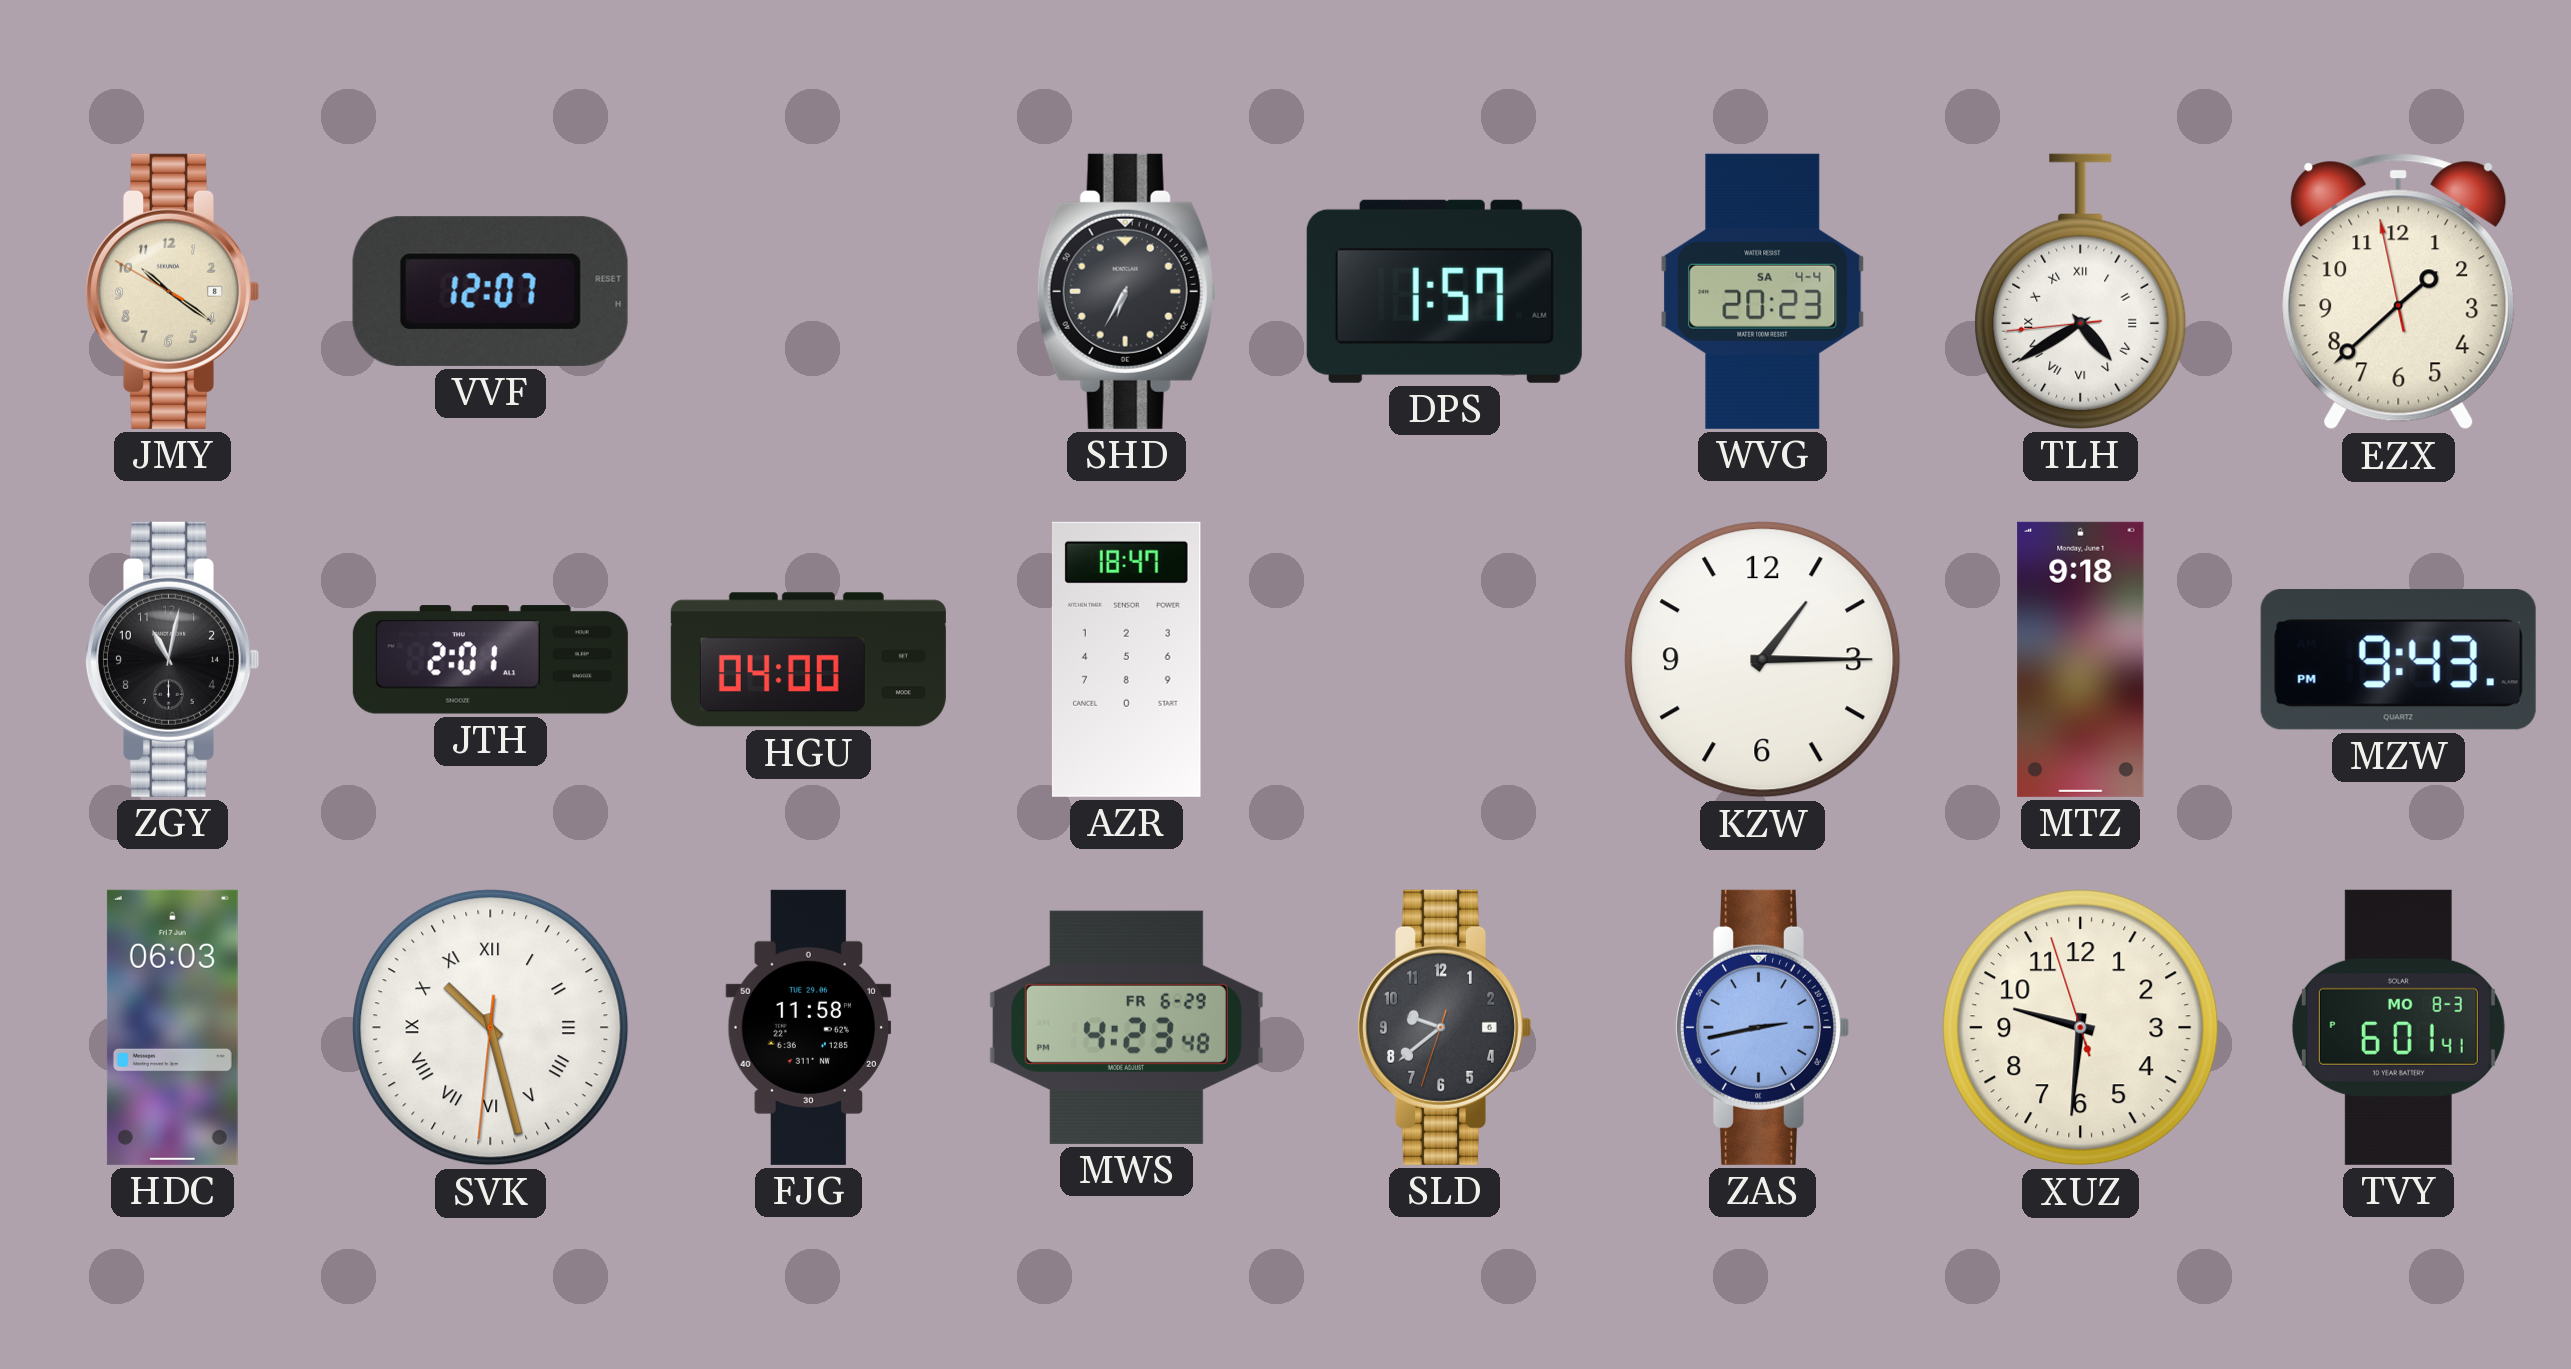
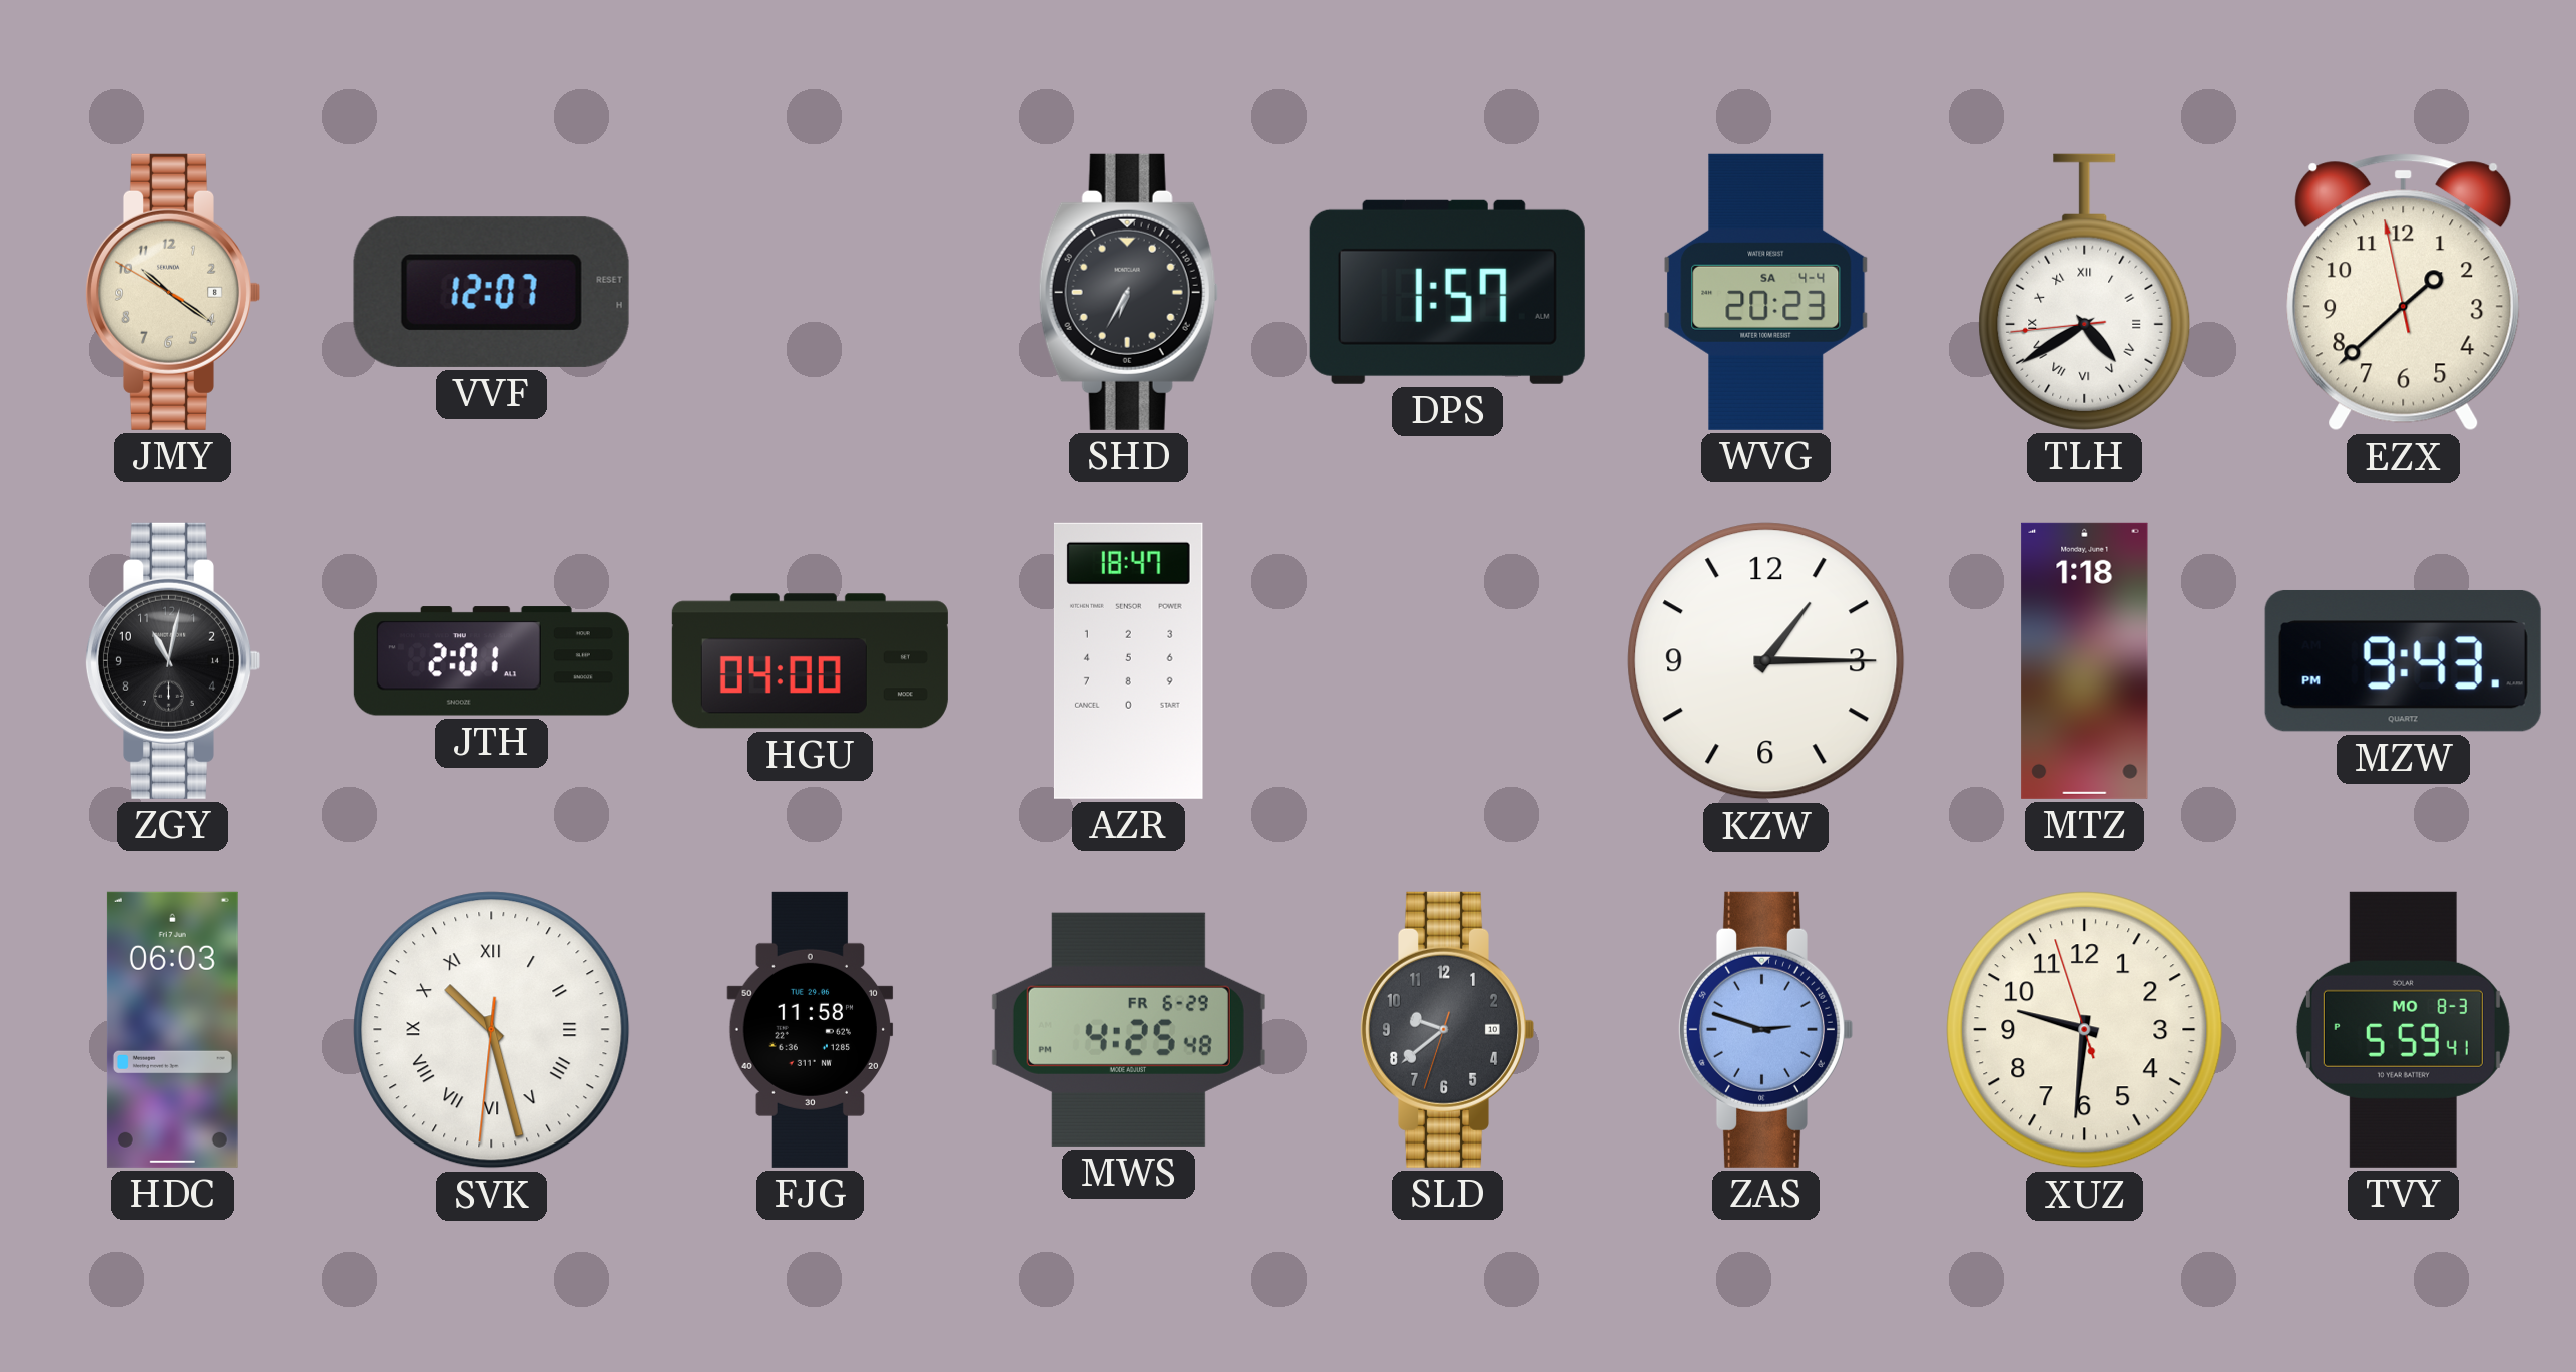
MTZ: 9:18 -> 1:18 (2085, 660)
MWS: 4:23 -> 4:25 (1128, 1029)
SLD date: 6 -> 10 (1446, 1029)
ZAS: 2:43 -> 2:48 (1764, 1029)
TVY: 6:01 -> 5:59 (2403, 1029)
